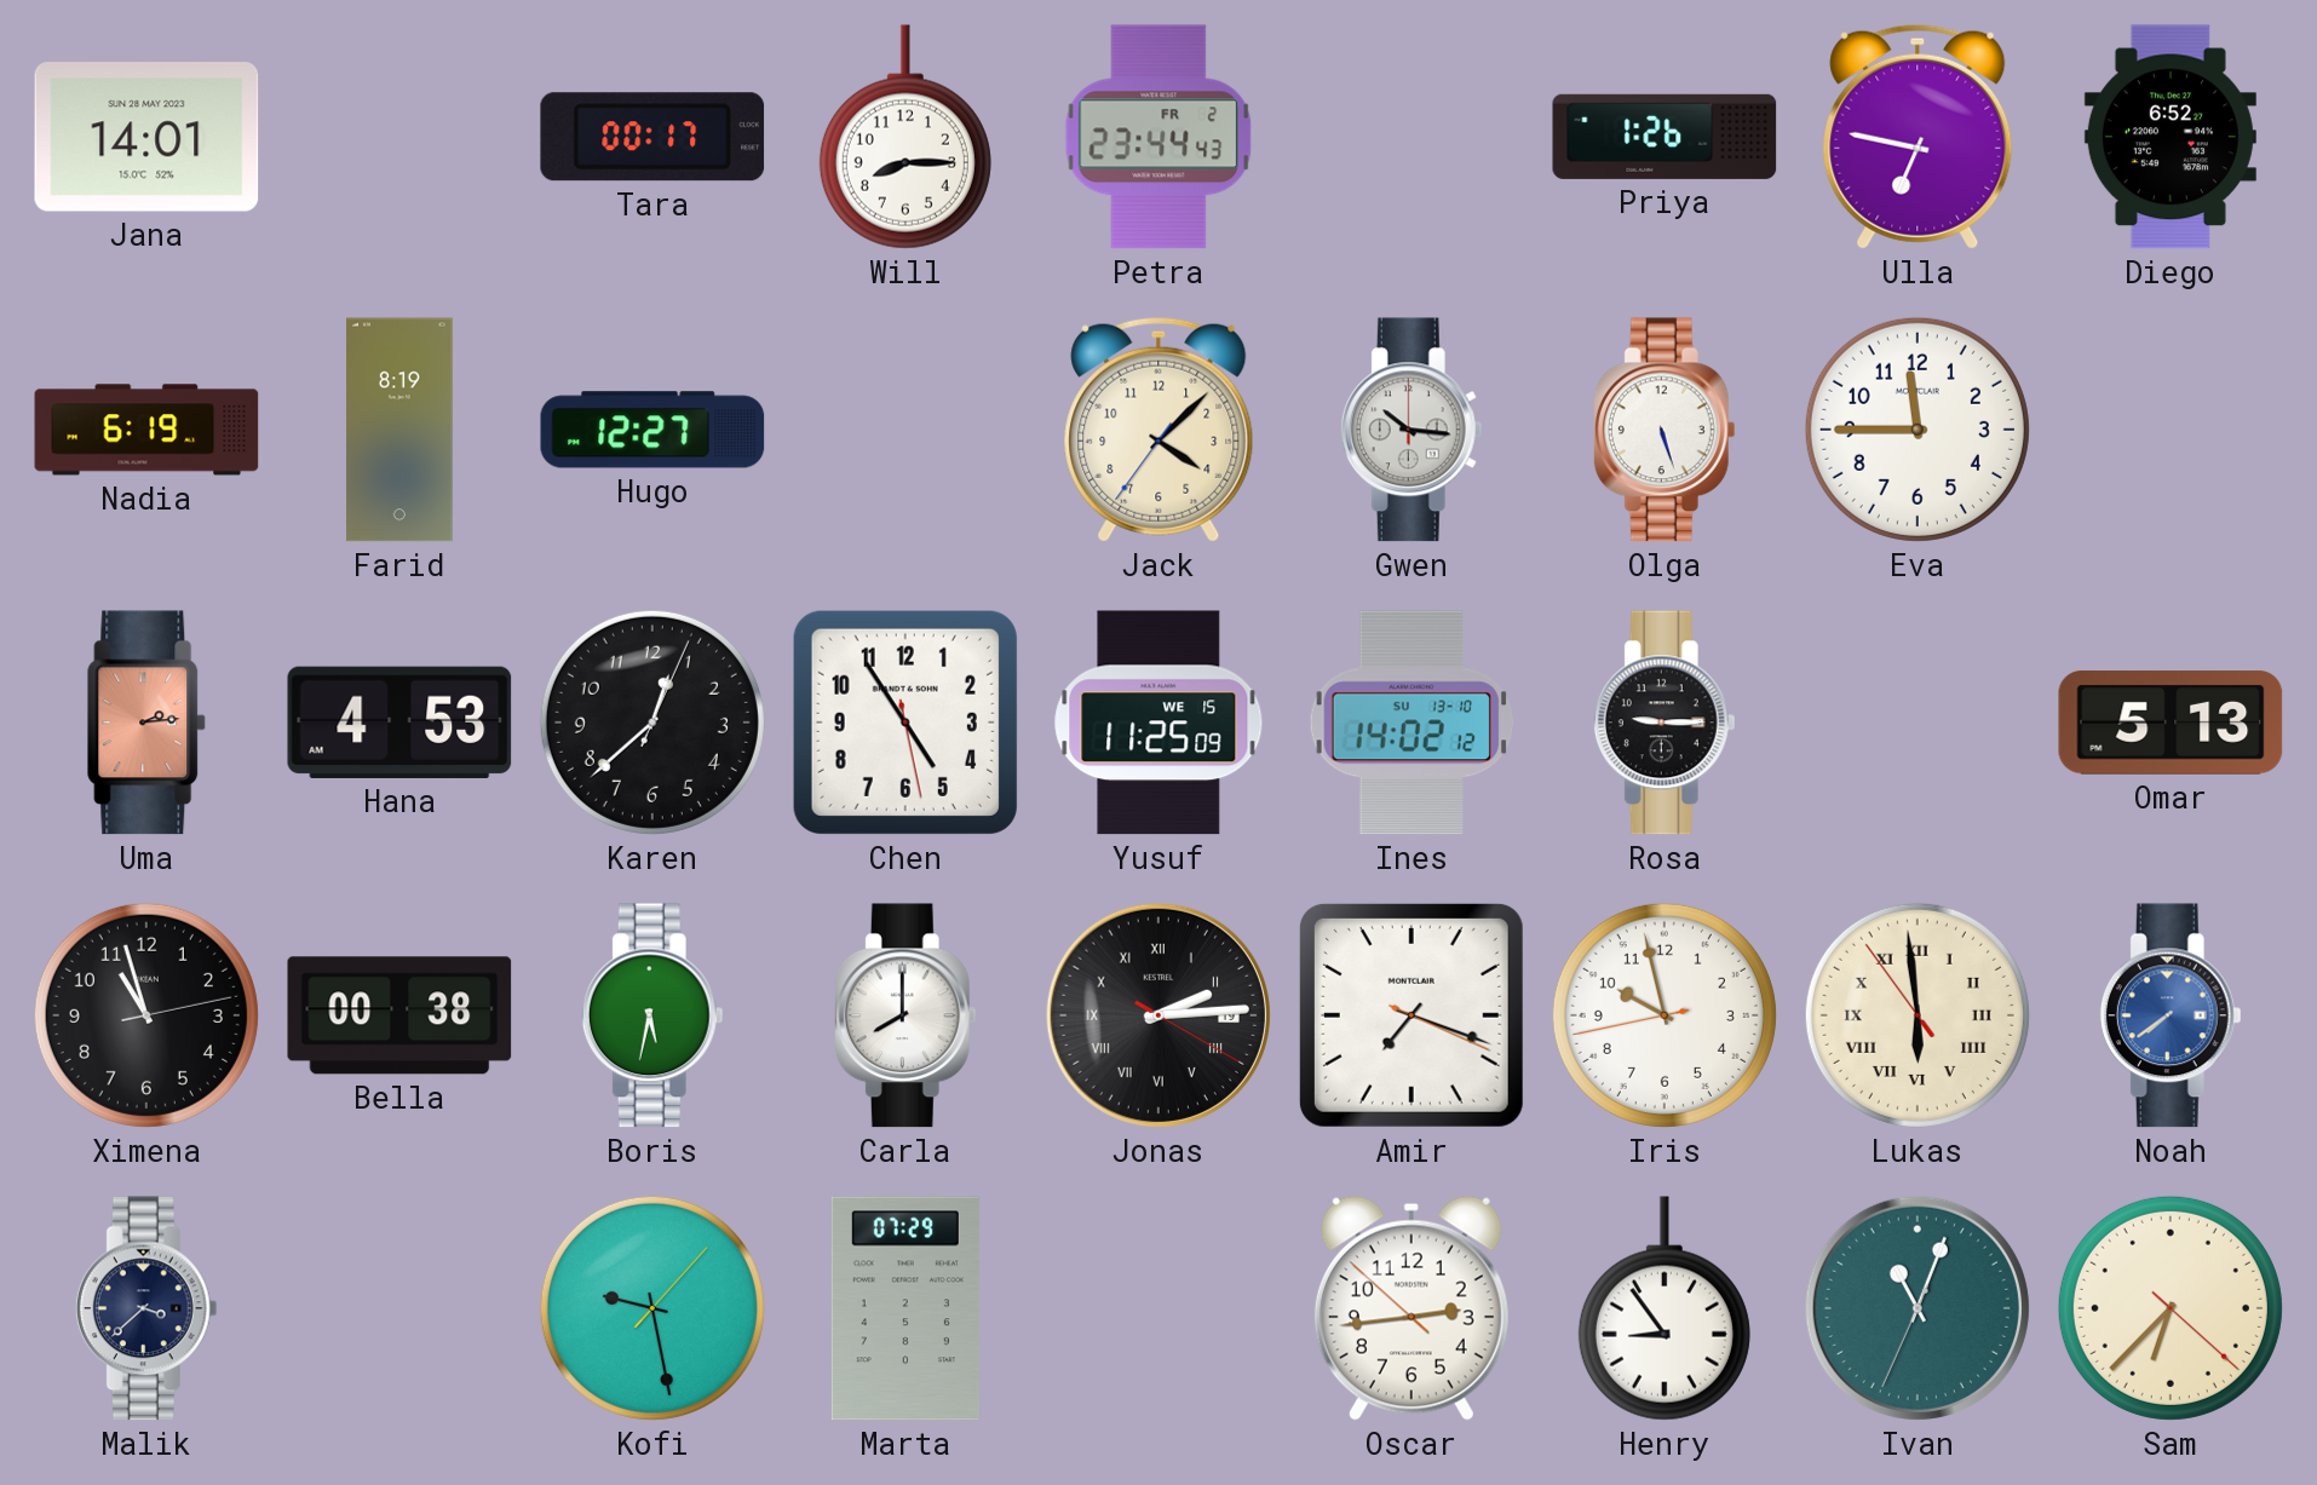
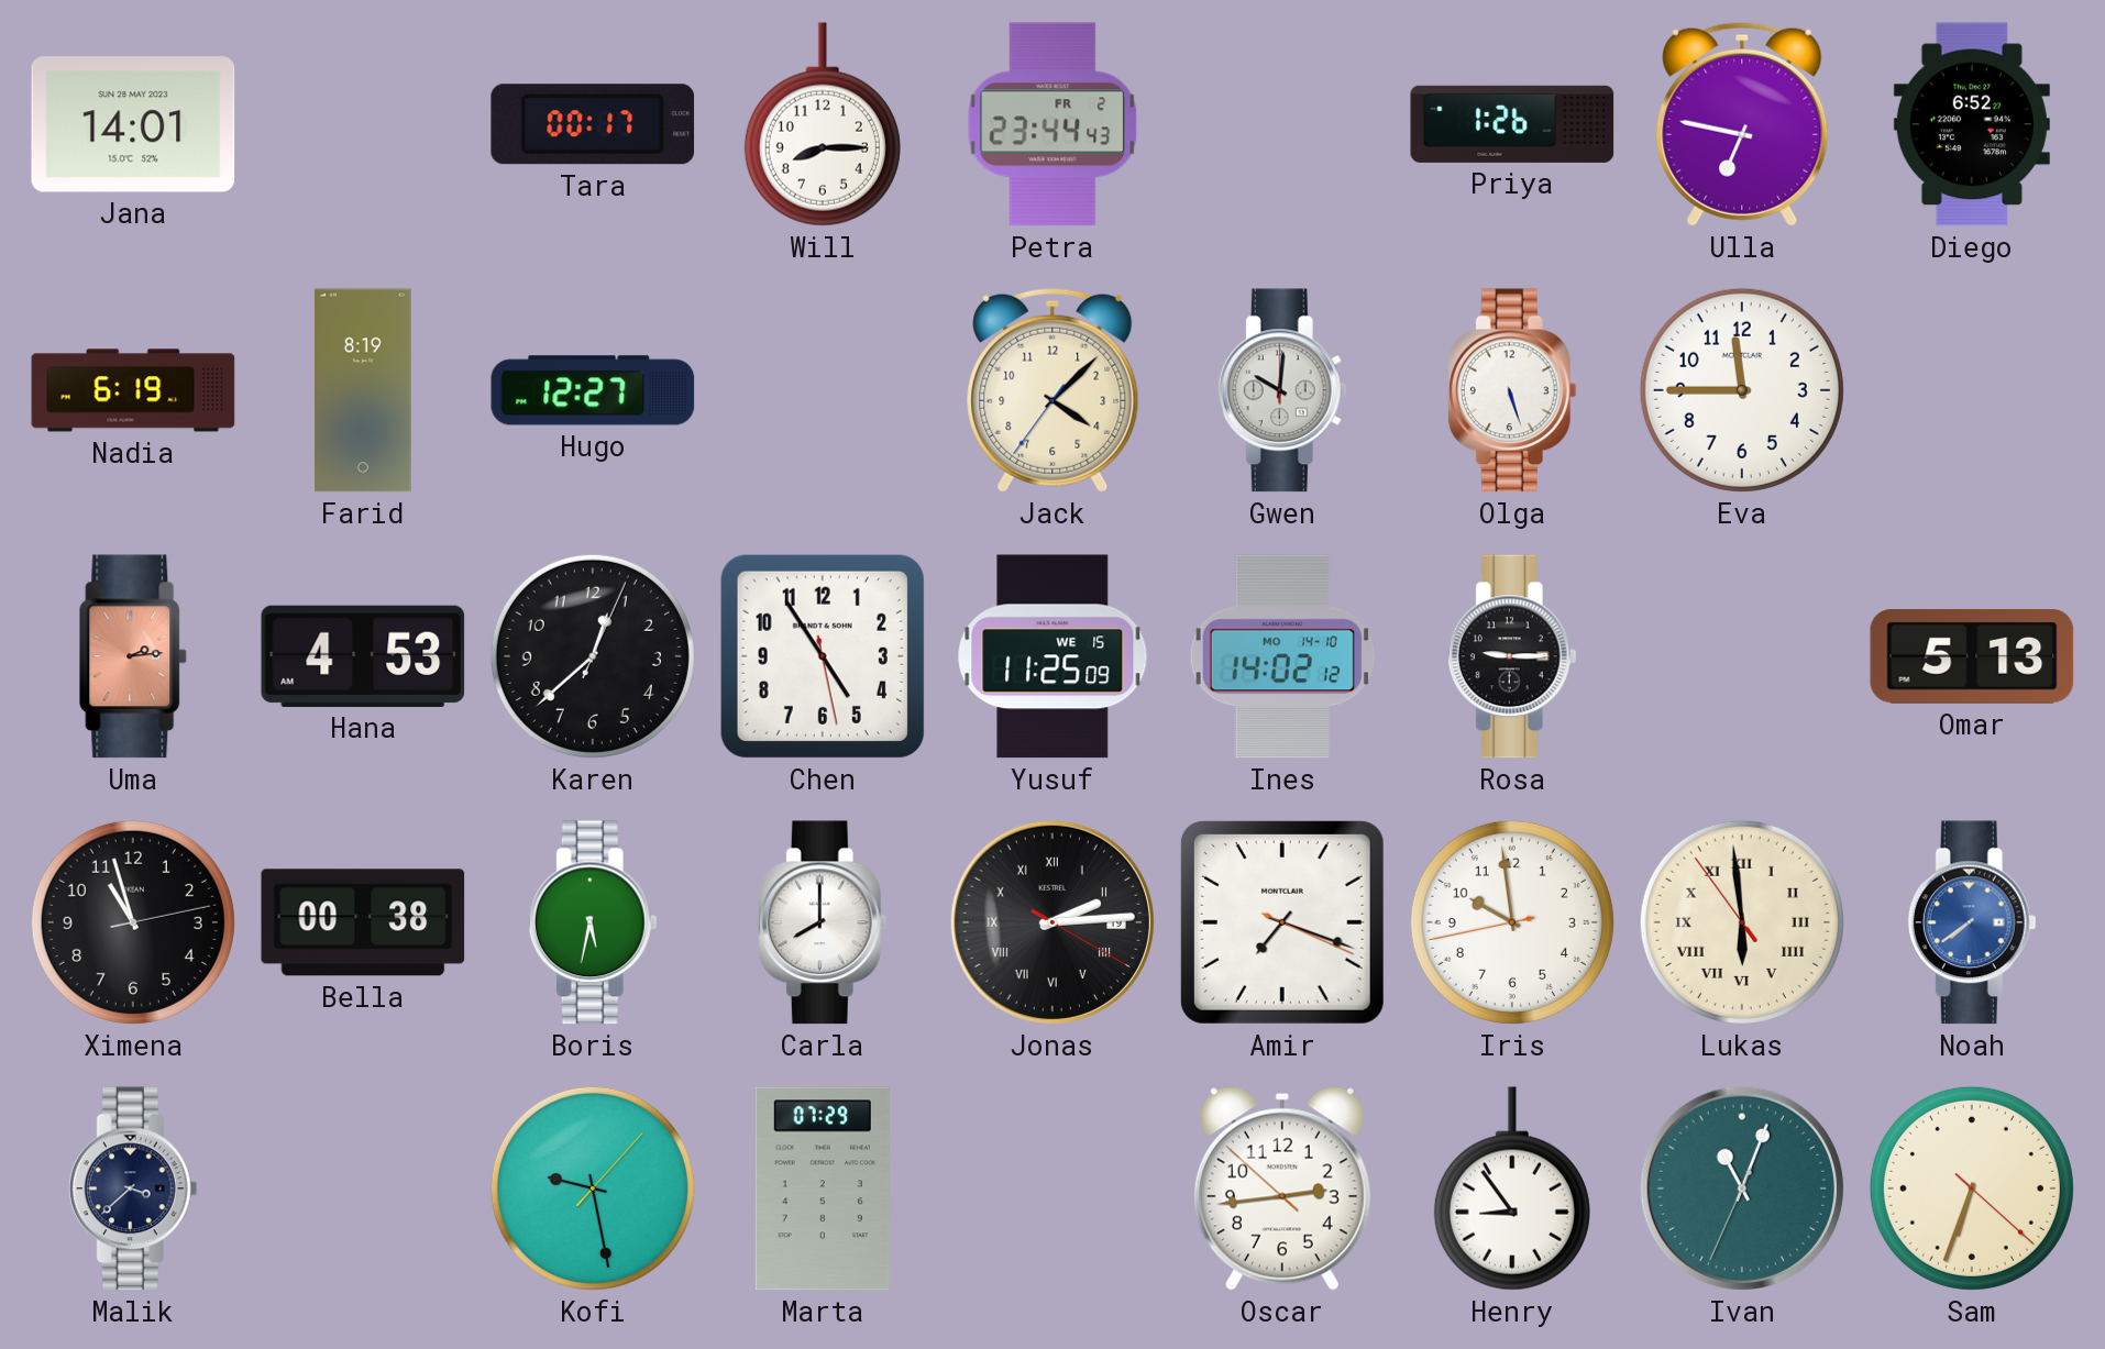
Gwen: 10:16 -> 10:01 (1282, 390)
Ines date: SU 13-10 -> MO 14-10 (1282, 656)
Iris: 9:57 -> 9:58 (1512, 922)
Sam: 6:37 -> 6:33 (1972, 1188)
